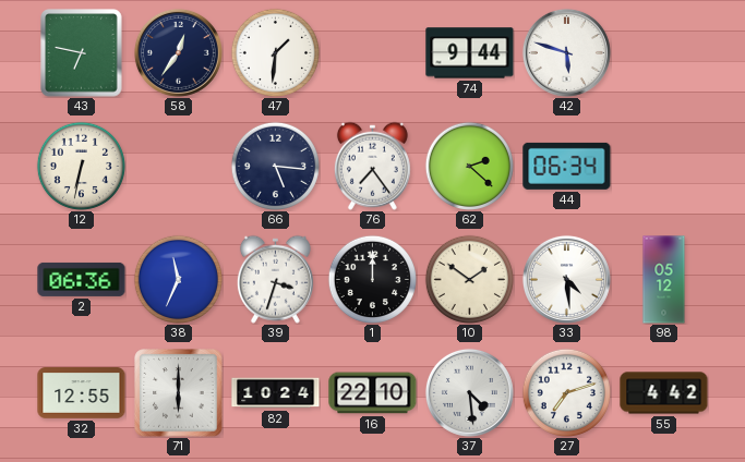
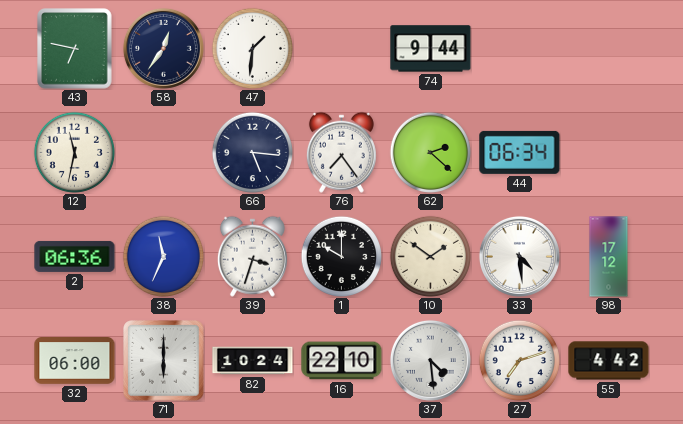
42: 5:48 -> none (566, 52)
12: 6:32 -> 11:32 (74, 152)
1: 12:00 -> 10:00 (341, 256)
98: 05:12 -> 17:12 (609, 257)
32: 12:55 -> 06:00 (75, 361)
